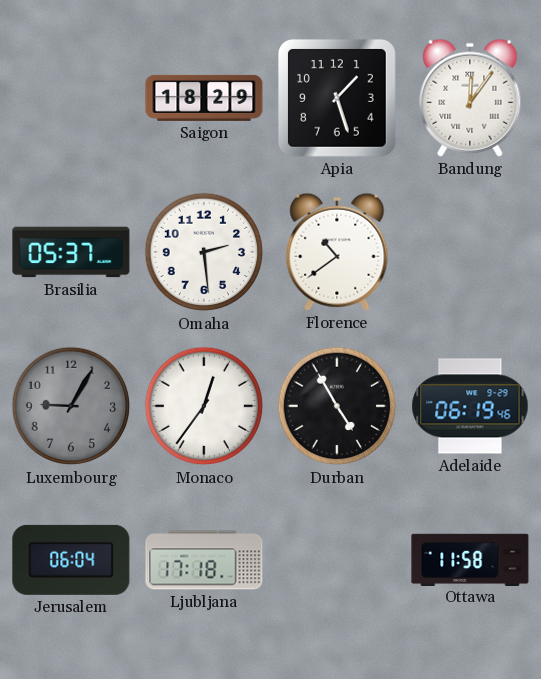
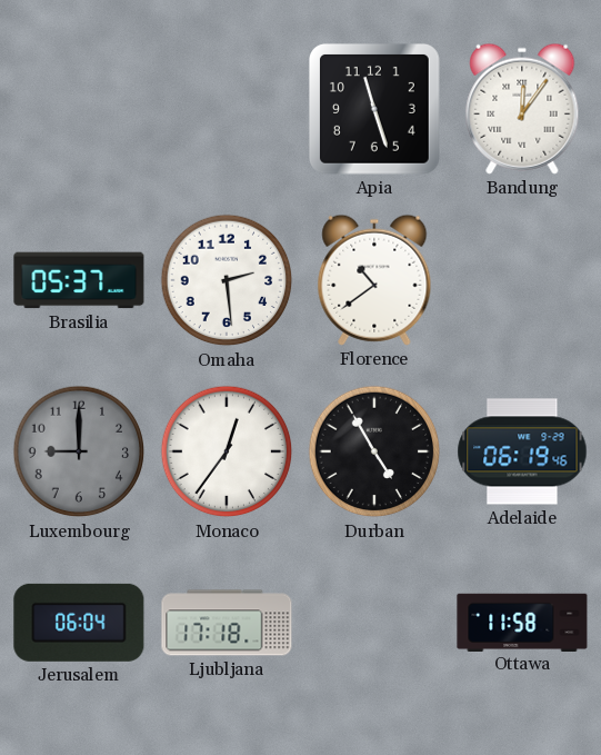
Saigon: 18:29 -> none (204, 98)
Apia: 1:27 -> 11:27 (375, 110)
Luxembourg: 9:05 -> 9:00 (79, 451)
